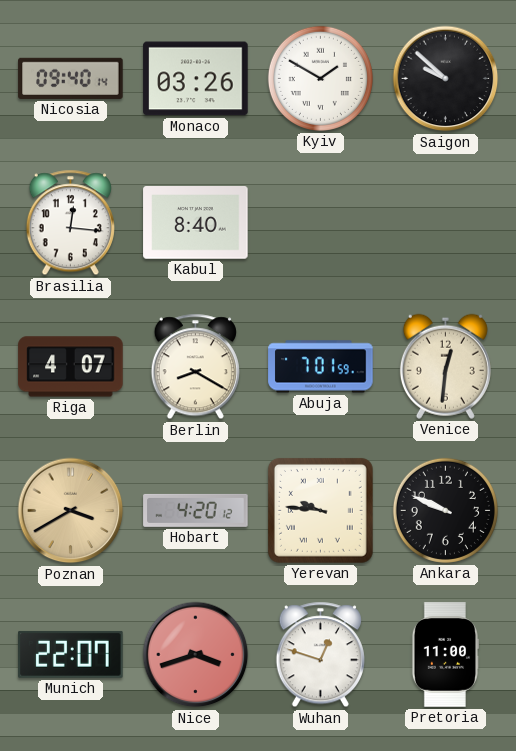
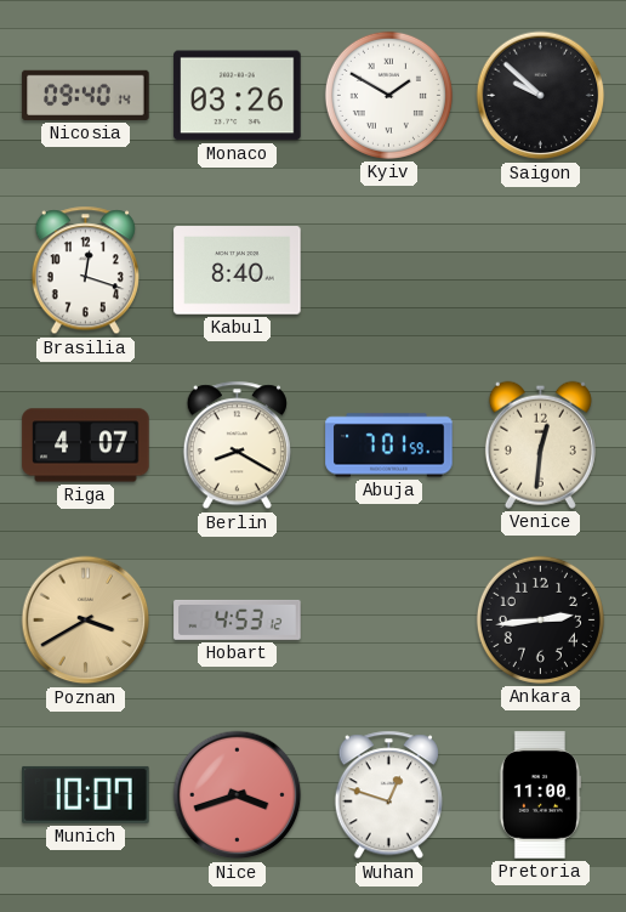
Brasilia: 12:16 -> 12:18 (85, 271)
Hobart: 4:20 -> 4:53 (238, 619)
Yerevan: 9:46 -> none (320, 510)
Ankara: 9:49 -> 2:44 (540, 619)
Munich: 22:07 -> 10:07 (86, 794)
